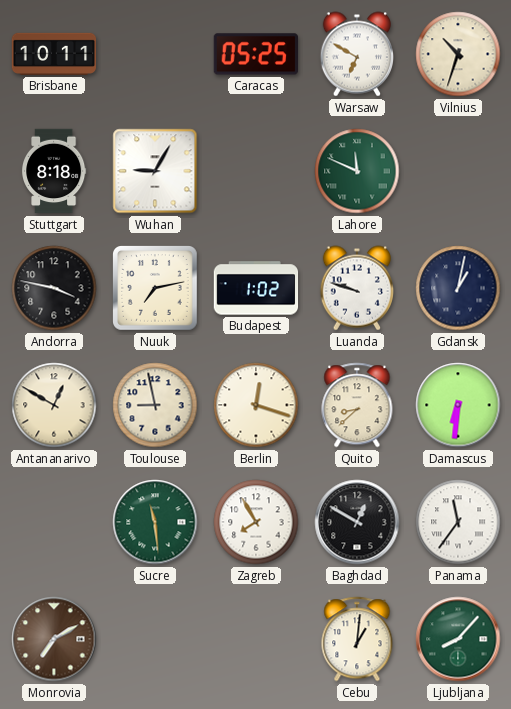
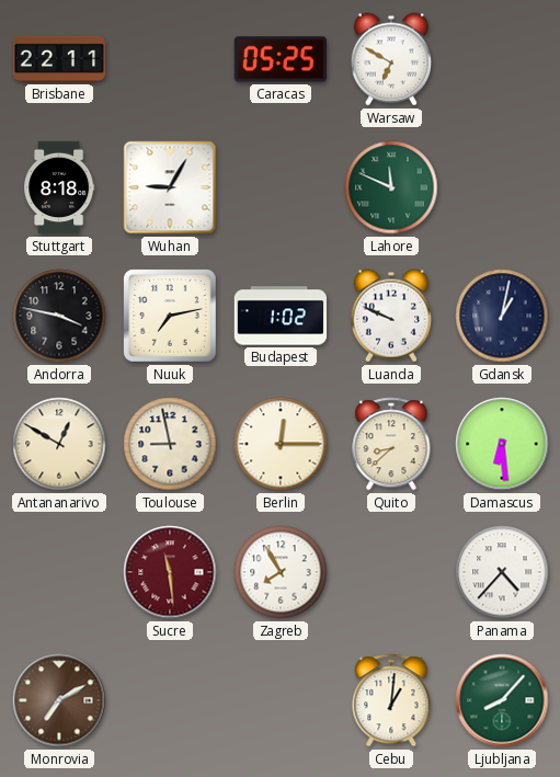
Brisbane: 10:11 -> 22:11 (59, 59)
Vilnius: 10:33 -> none (458, 54)
Luanda: 9:48 -> 9:49 (390, 316)
Berlin: 12:18 -> 12:15 (281, 444)
Damascus: 6:31 -> 6:29 (502, 444)
Sucre dial: green -> burgundy (170, 572)
Baghdad: 12:50 -> none (357, 522)
Panama: 11:36 -> 4:37 (502, 572)
